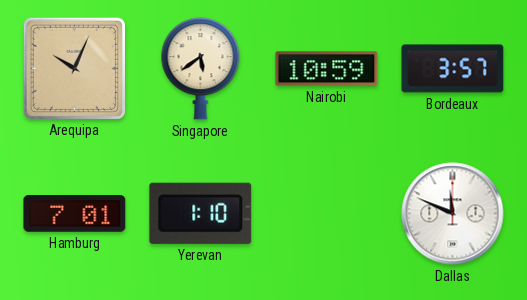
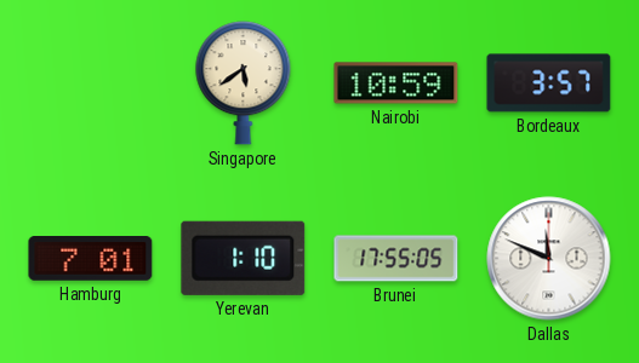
Arequipa: 10:04 -> none (74, 68)
Brunei: none -> 17:55 (396, 259)
